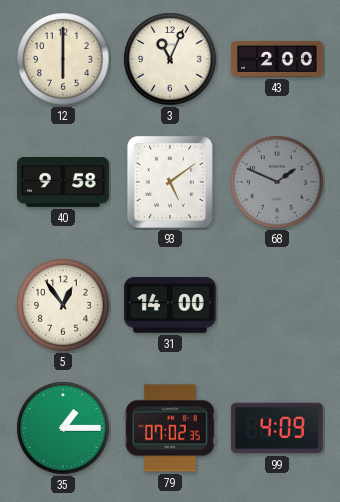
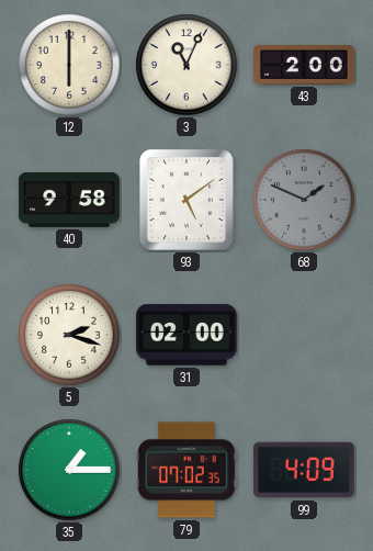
5: 12:54 -> 2:18 (69, 335)
31: 14:00 -> 02:00 (188, 335)
